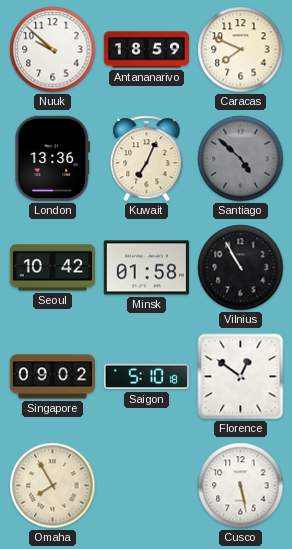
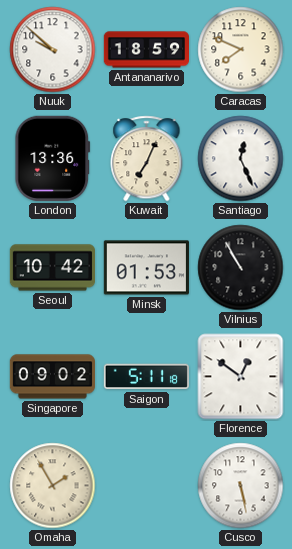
Santiago: 4:52 -> 12:26 (241, 159)
Santiago dial: grey -> white (241, 159)
Minsk: 01:58 -> 01:53 (146, 268)
Saigon: 5:10 -> 5:11 (146, 377)
Omaha: 7:55 -> 1:55 (53, 486)
